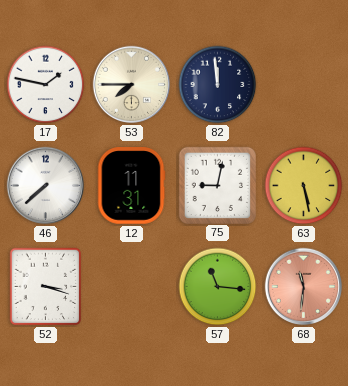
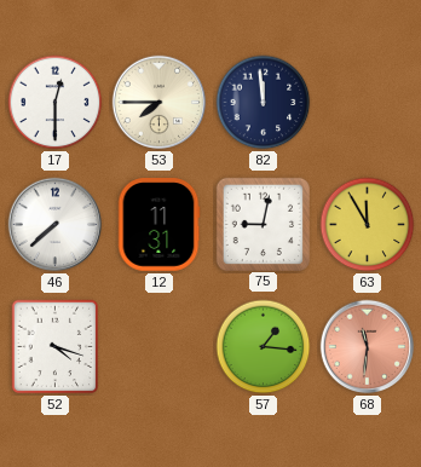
17: 1:47 -> 12:30 (56, 103)
63: 5:28 -> 11:55 (368, 225)
52: 3:18 -> 4:18 (56, 347)
57: 11:16 -> 1:16 (264, 347)
